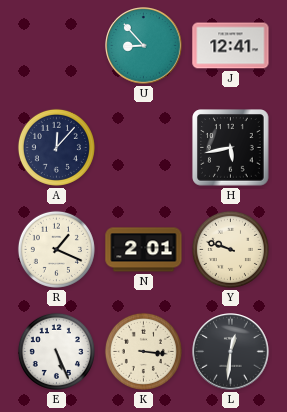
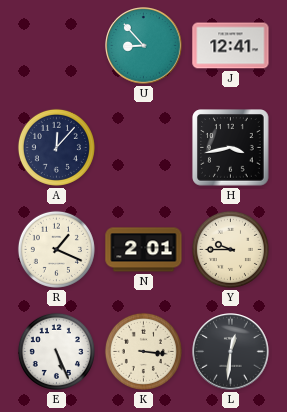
H: 5:43 -> 3:43 (231, 148)
Y: 9:48 -> 9:45 (230, 249)
